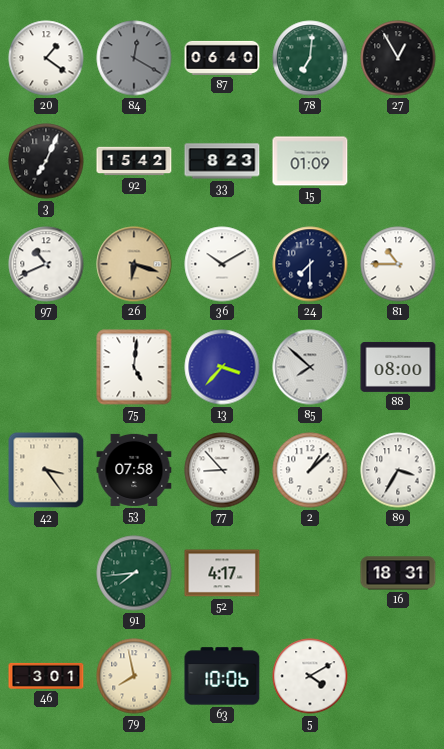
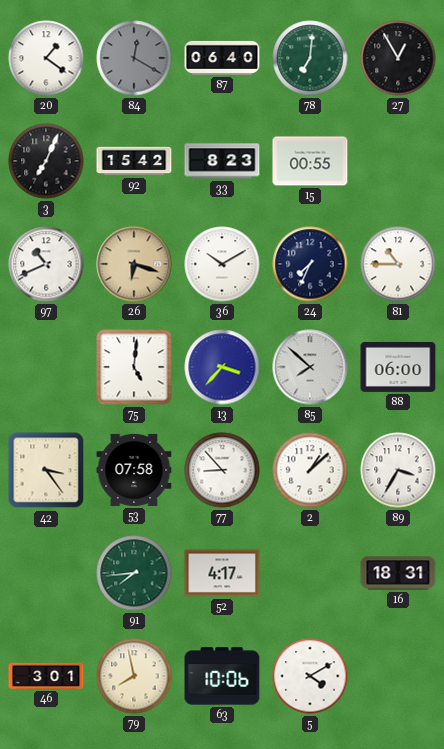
15: 01:09 -> 00:55 (310, 161)
24: 7:30 -> 7:34 (310, 264)
88: 08:00 -> 06:00 (398, 367)
